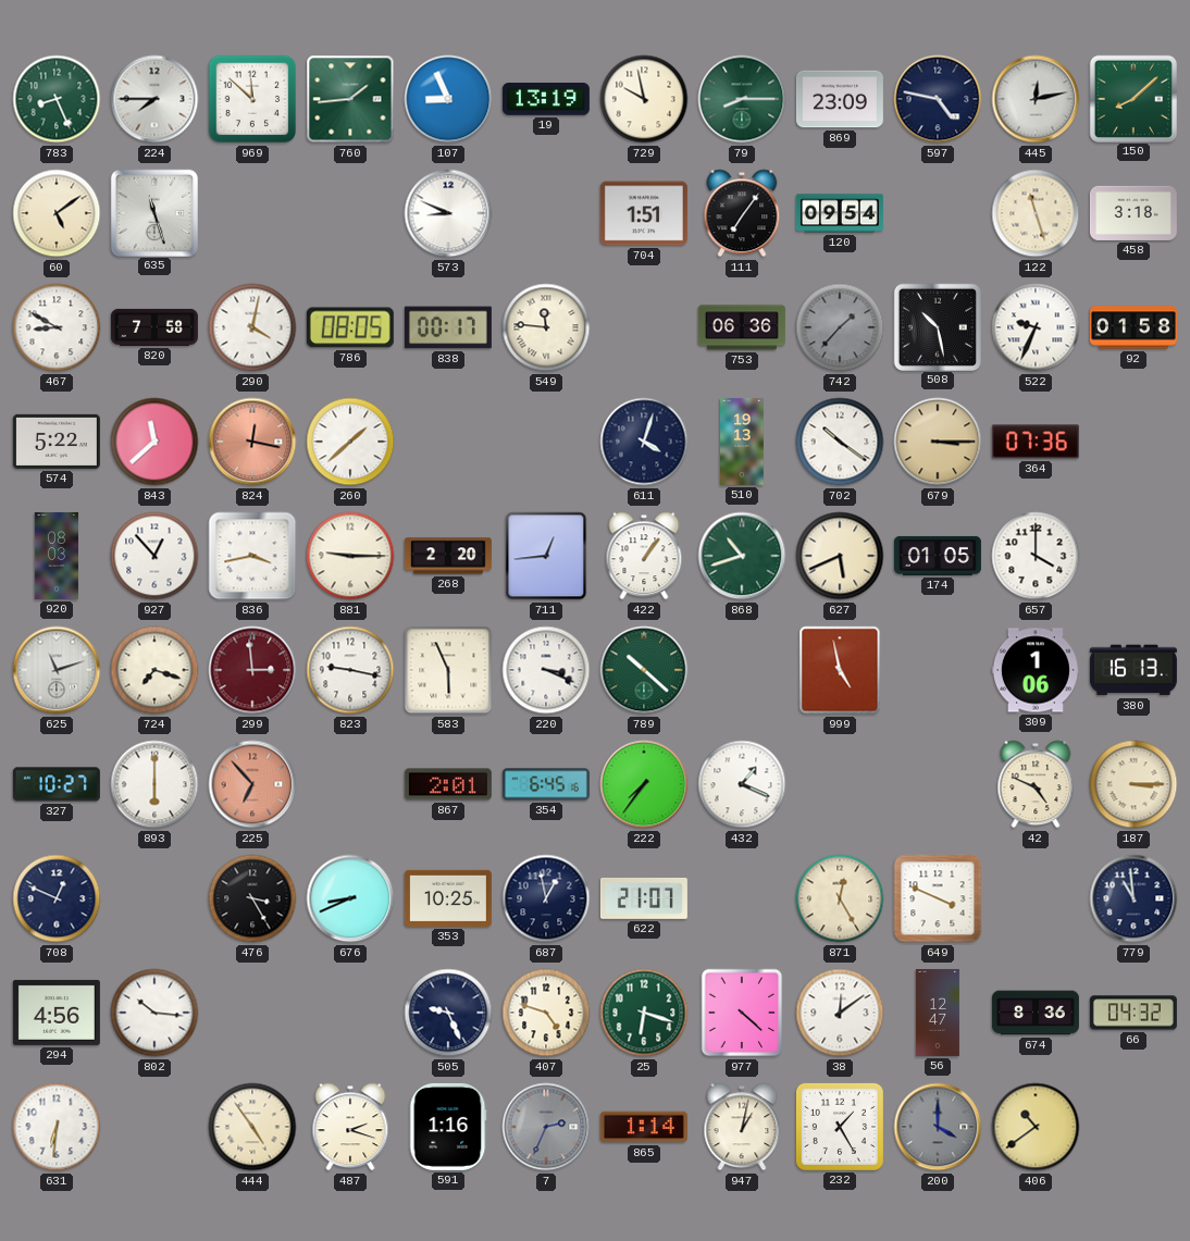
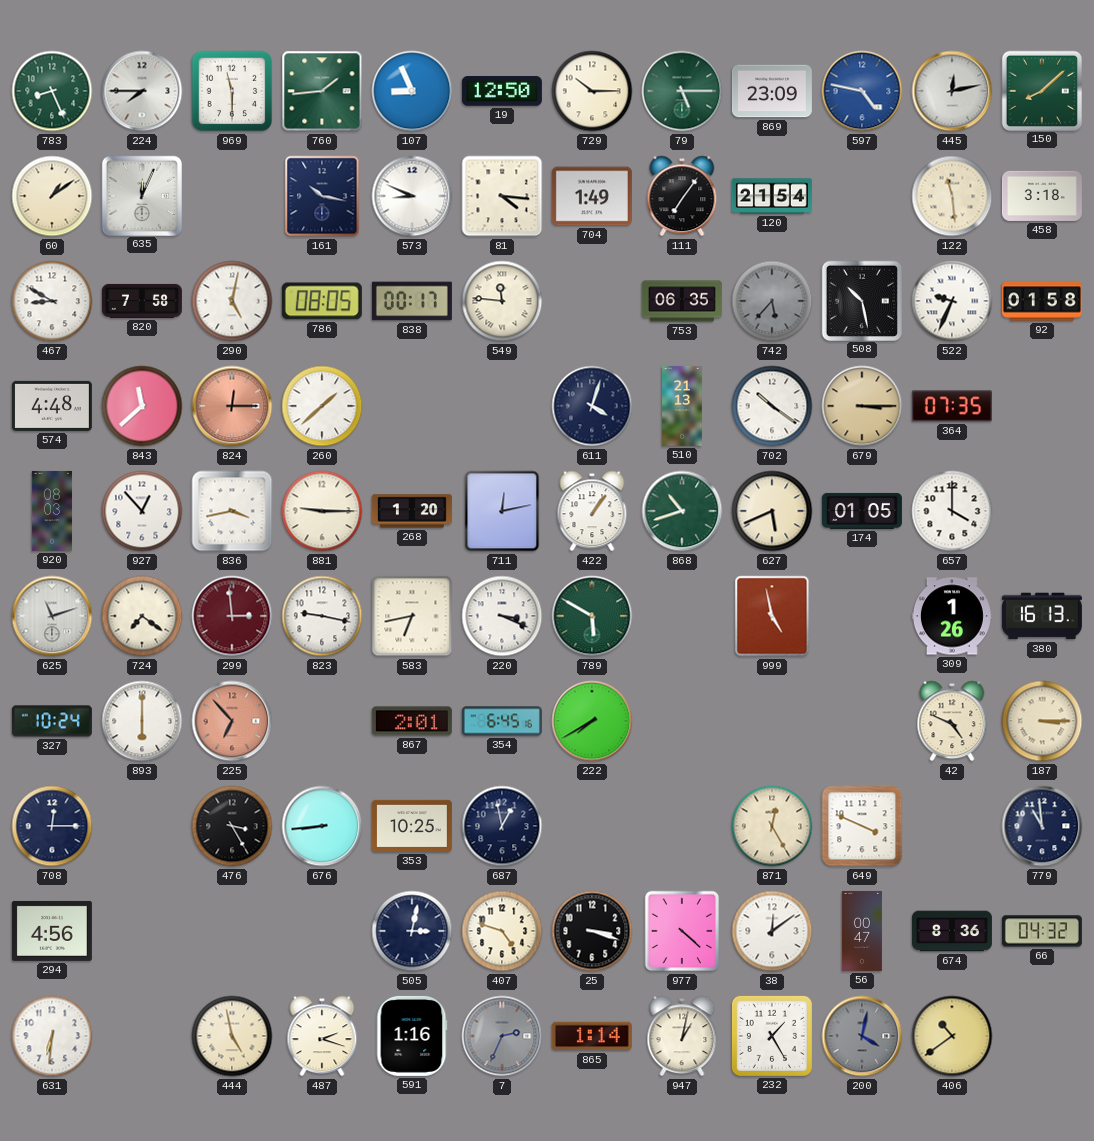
969: 11:52 -> 11:30 (232, 91)
19: 13:19 -> 12:50 (502, 91)
729: 9:58 -> 10:15 (592, 91)
79: 8:15 -> 5:15 (682, 91)
597 dial: navy -> blue (862, 91)
60: 5:09 -> 1:09 (52, 196)
635: 11:27 -> 12:04 (141, 195)
161: none -> 10:17 (322, 196)
81: none -> 4:16 (502, 196)
704: 1:51 -> 1:49 (592, 196)
120: 09:54 -> 21:54 (772, 196)
122: 11:27 -> 11:29 (952, 196)
290: 4:02 -> 5:02 (232, 301)
753: 06:36 -> 06:35 (682, 301)
742: 1:37 -> 5:37 (772, 301)
574: 5:22 -> 4:48 (52, 406)
824: 12:17 -> 12:15 (232, 406)
510: 19:13 -> 21:13 (682, 406)
364: 07:36 -> 07:35 (952, 406)
268: 2:20 -> 1:20 (412, 511)
711: 12:44 -> 12:13 (502, 511)
724: 7:18 -> 7:21 (142, 616)
583: 5:56 -> 6:43 (412, 616)
789: 10:22 -> 5:50 (592, 616)
309: 1:06 -> 1:26 (952, 616)
327: 10:27 -> 10:24 (52, 721)
222: 7:36 -> 7:40 (592, 721)
432: 1:19 -> none (742, 784)
708: 12:49 -> 12:15 (52, 826)
676: 8:41 -> 8:44 (322, 826)
622: 21:07 -> none (644, 898)
802: 10:16 -> none (154, 1013)
505: 9:26 -> 3:02 (412, 931)
25: 6:18 -> 3:18 (592, 931)
25 dial: green -> black (592, 931)
56: 12:47 -> 00:47 (862, 931)
444: 4:54 -> 4:58 (232, 1036)
200: 4:00 -> 4:02 (862, 1036)
